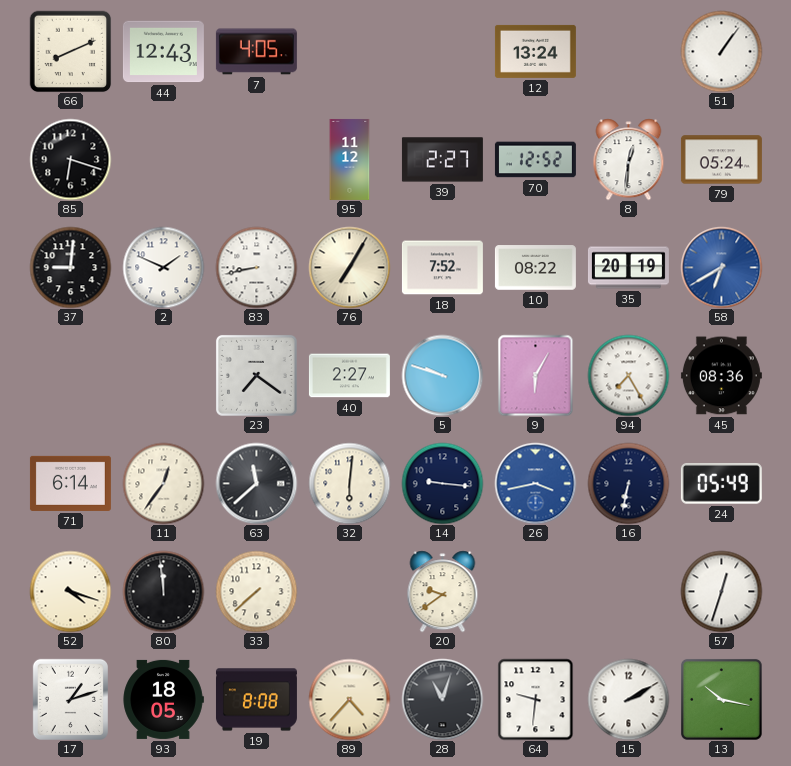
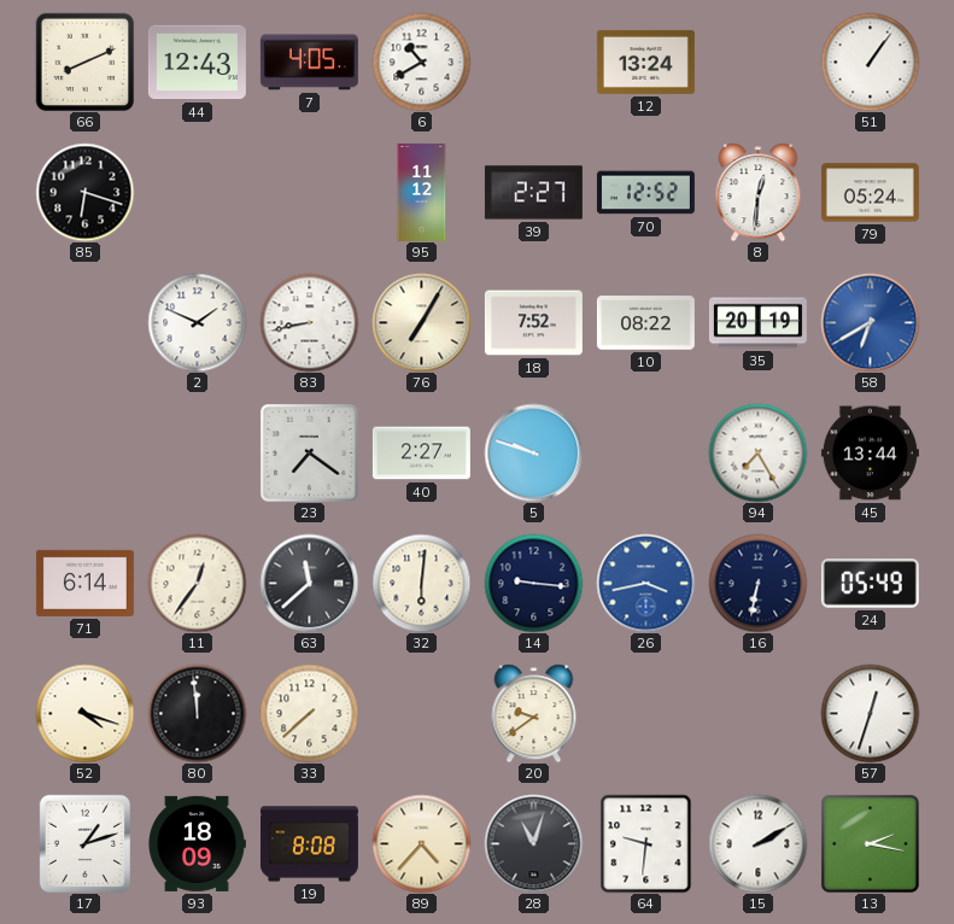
6: none -> 10:40 (421, 62)
37: 9:01 -> none (70, 267)
9: 6:05 -> none (536, 375)
45: 08:36 -> 13:44 (870, 454)
93: 18:05 -> 18:09 (197, 843)
13: 10:17 -> 2:17 (870, 843)
